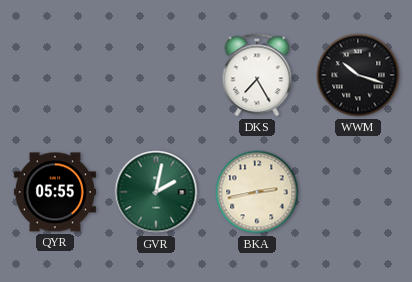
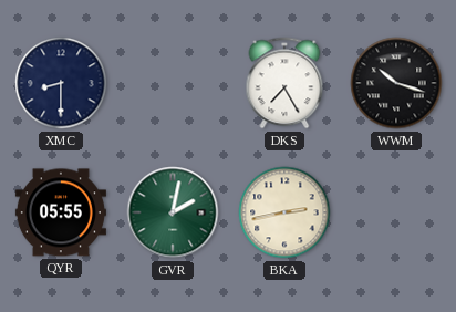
XMC: none -> 8:30 (61, 83)
